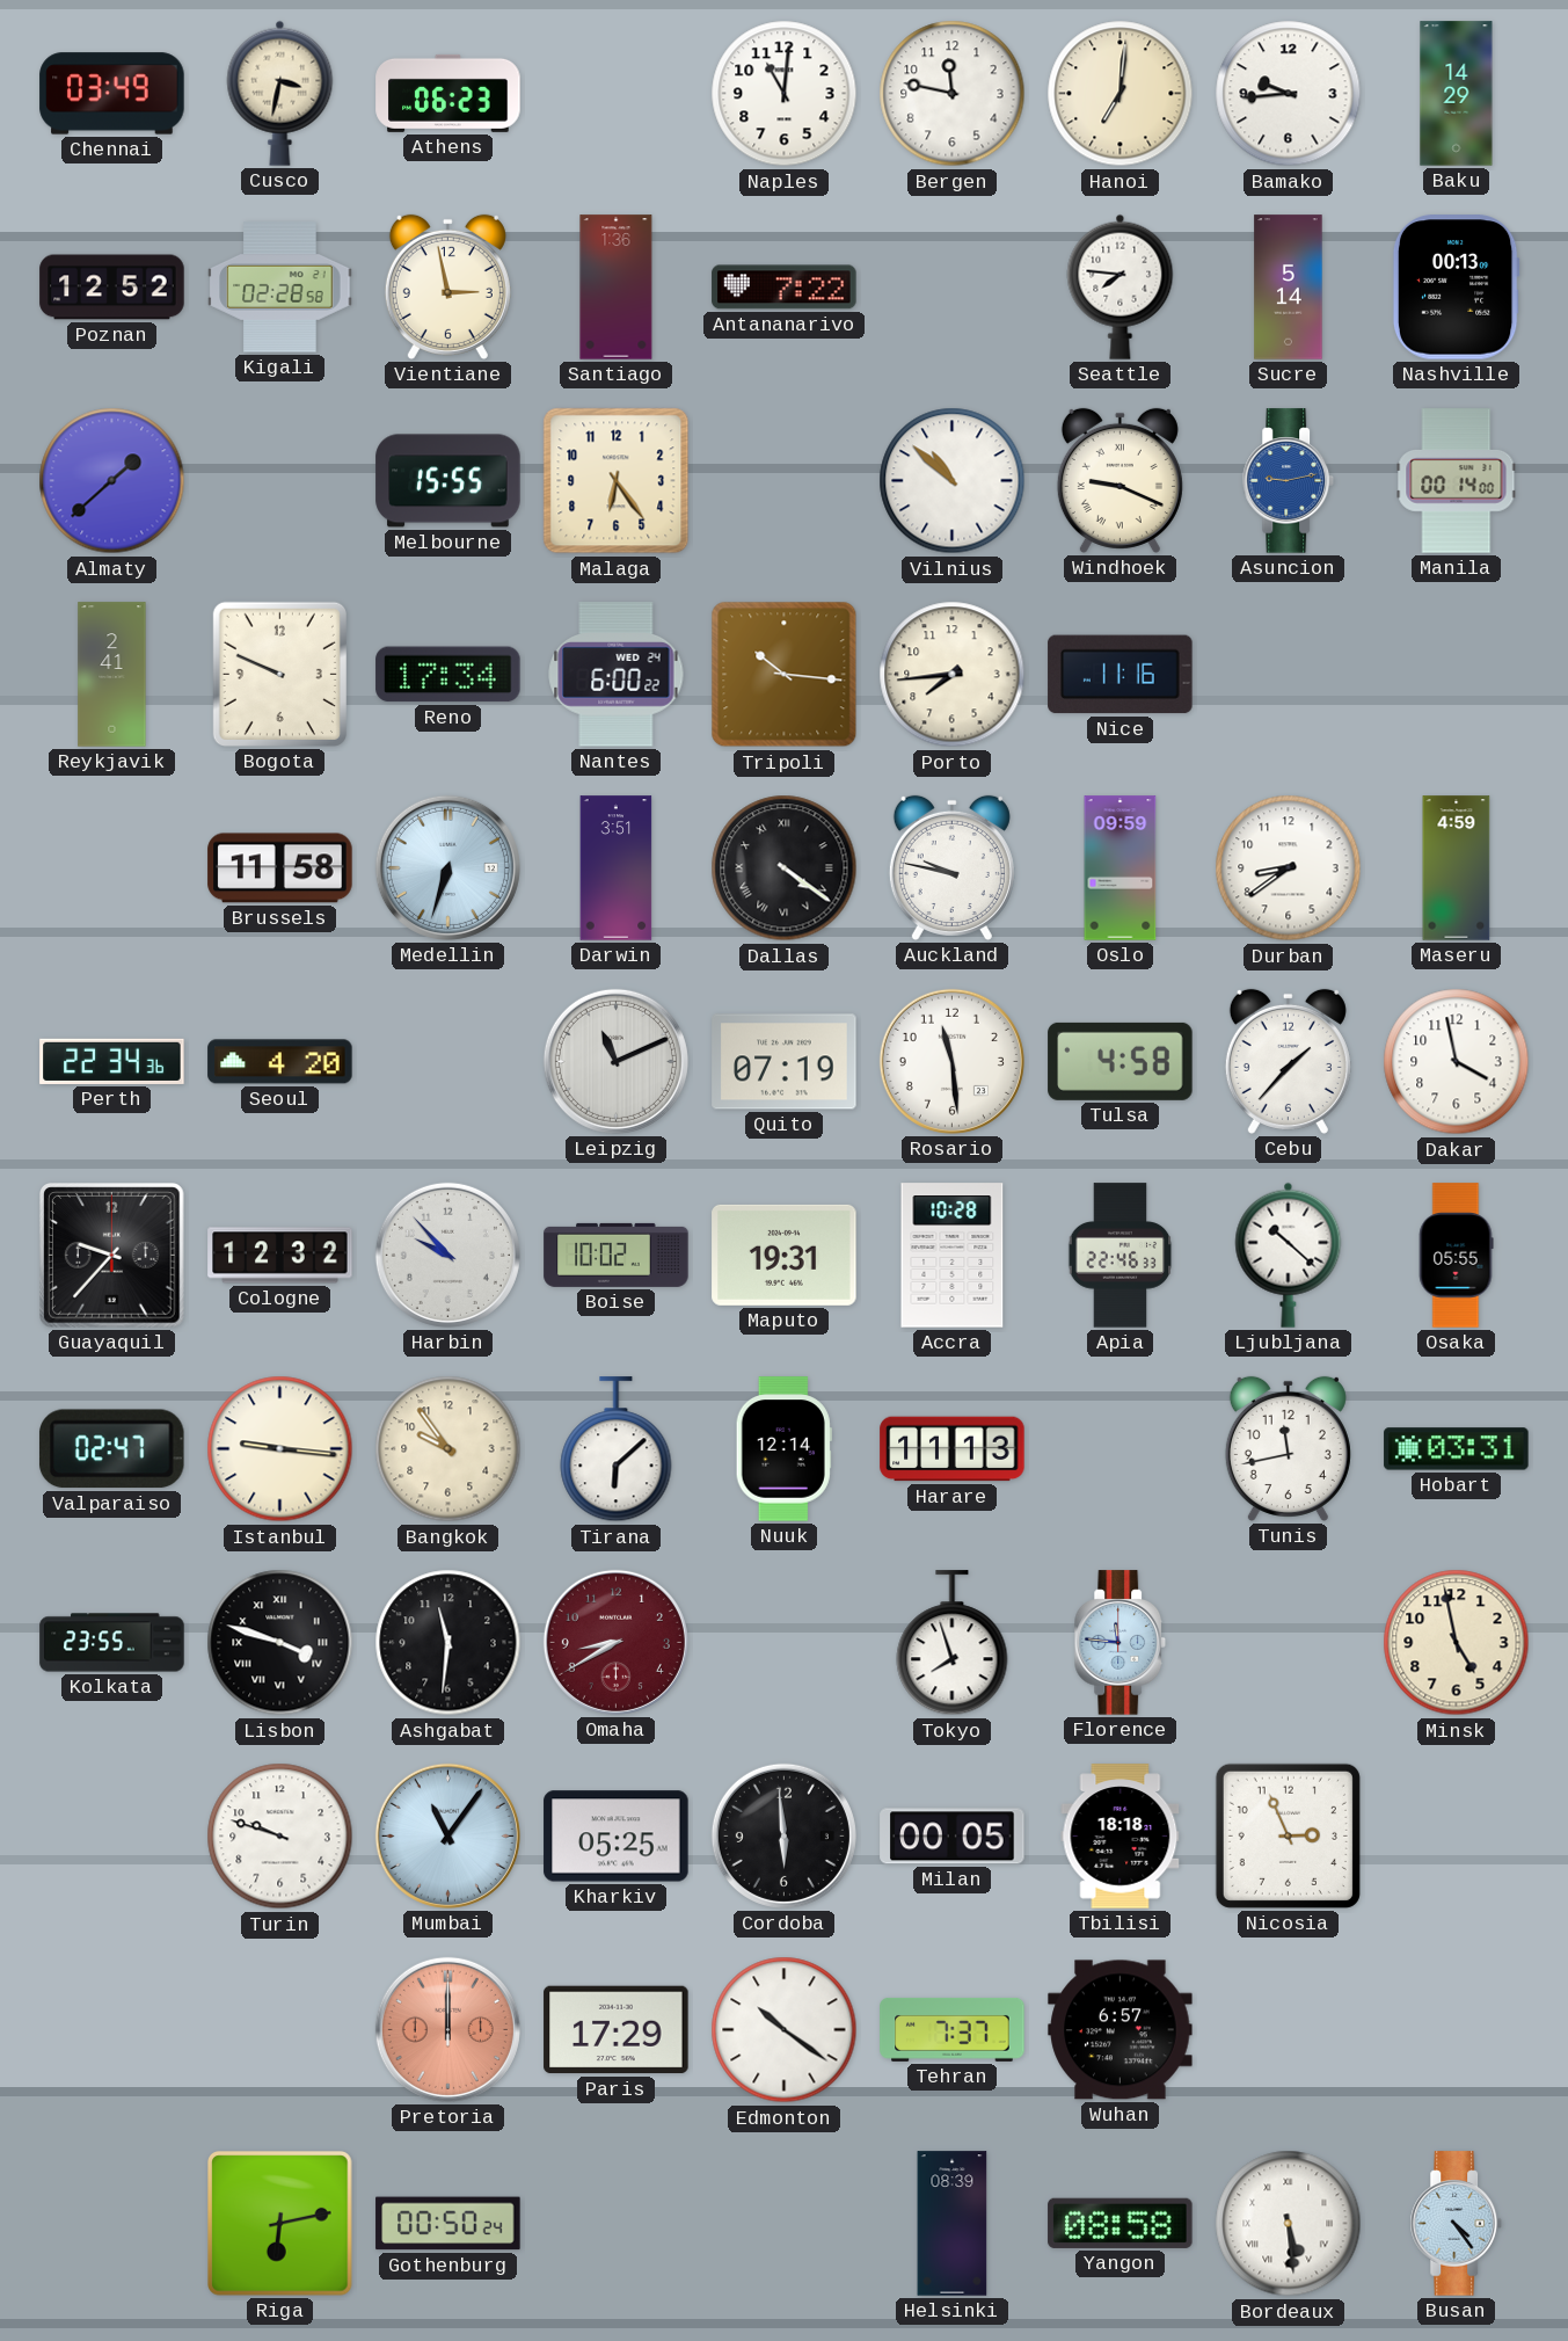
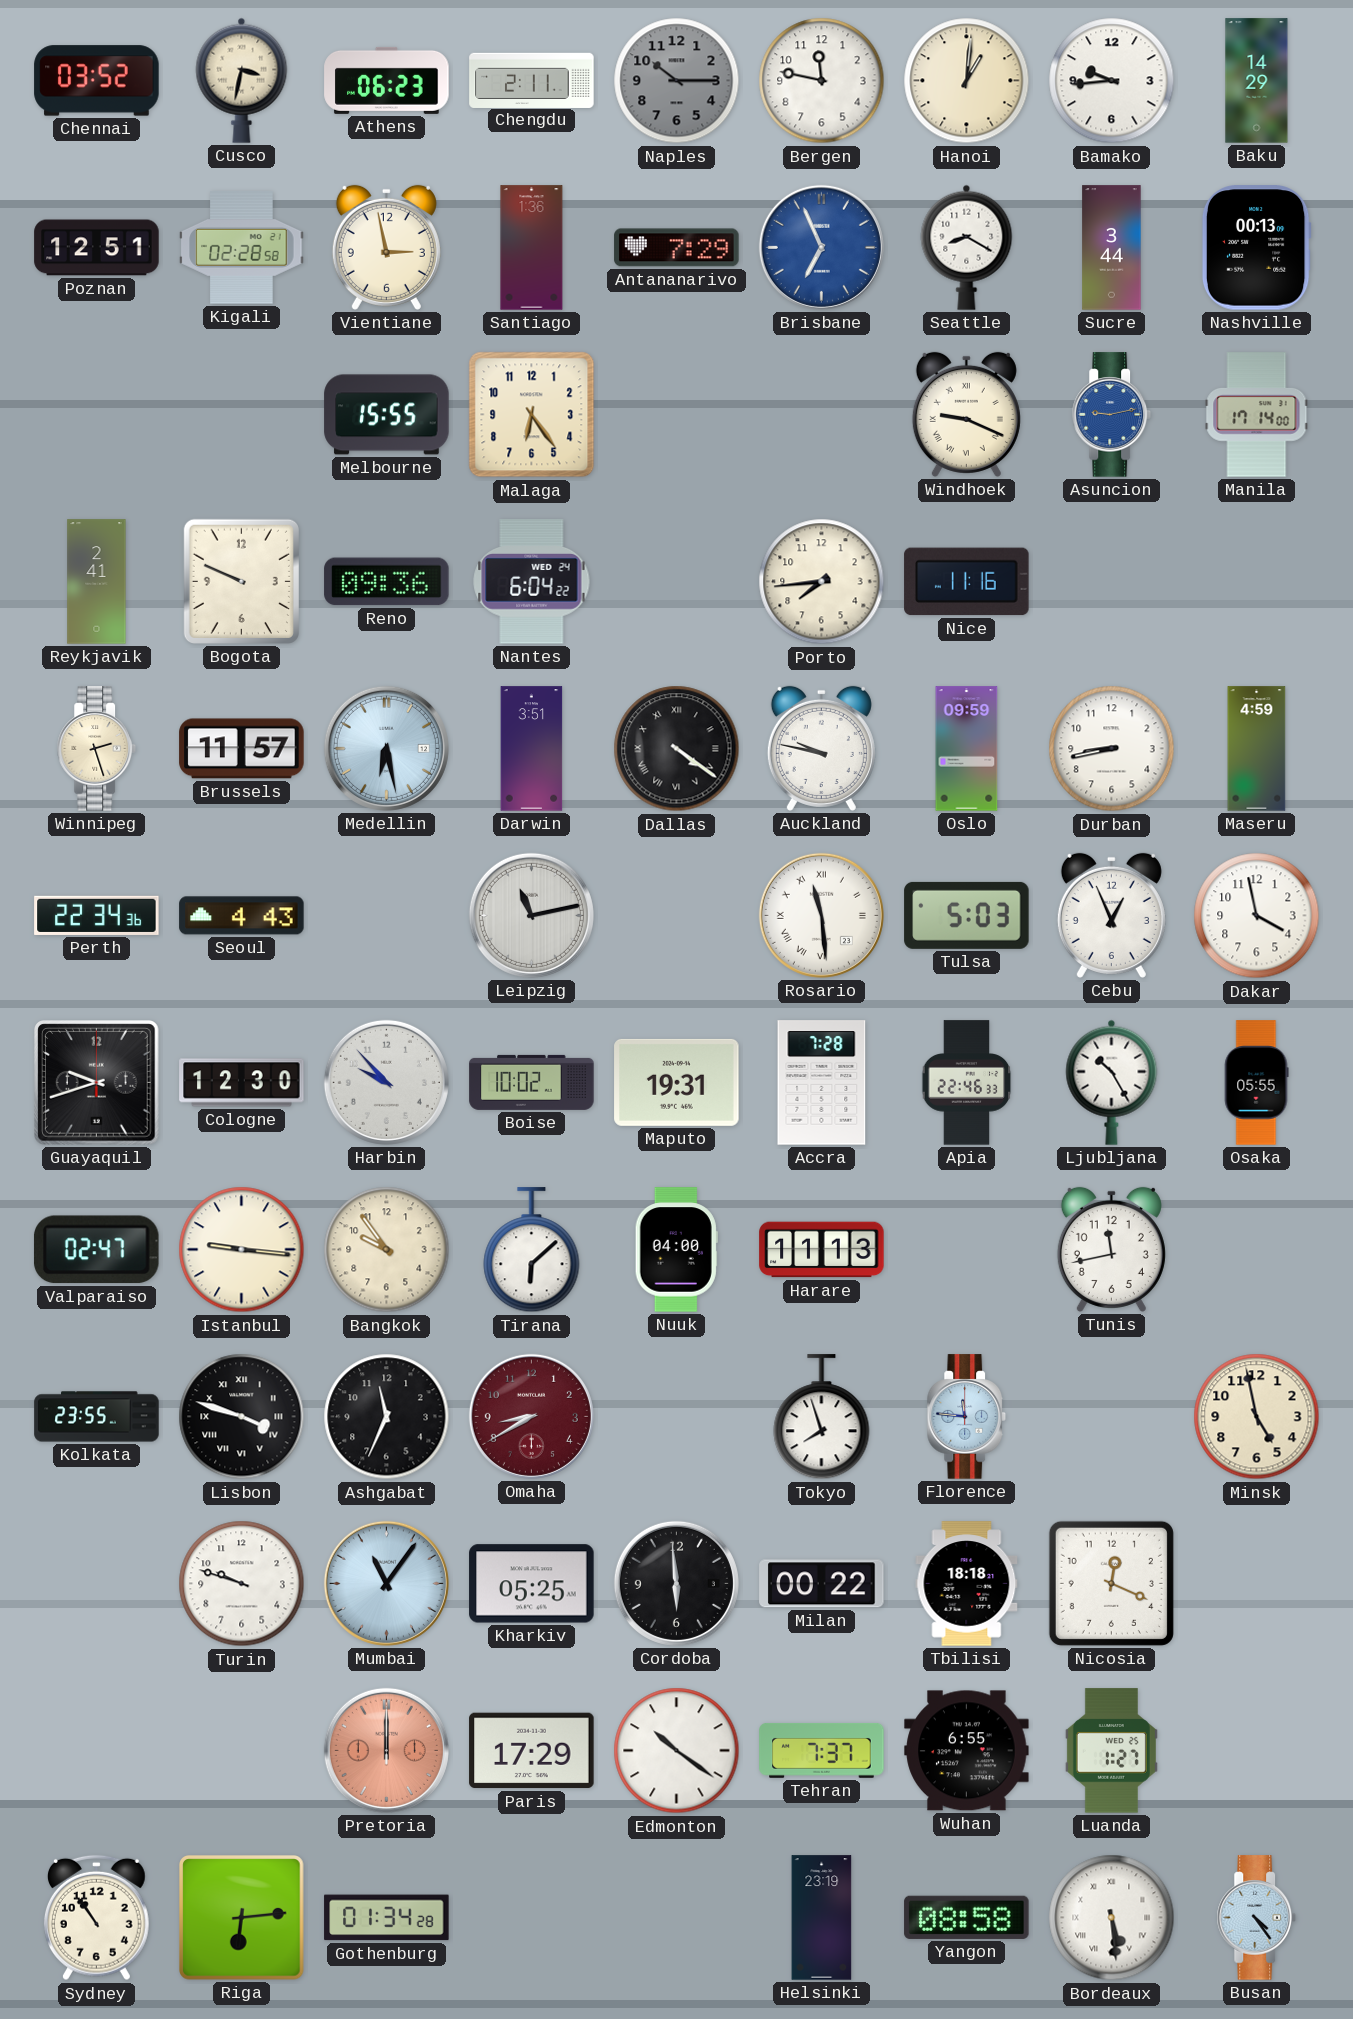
Chennai: 03:49 -> 03:52 (97, 81)
Chengdu: none -> 2:11 (532, 80)
Naples: 11:01 -> 10:15 (677, 81)
Naples dial: white -> grey (677, 81)
Hanoi: 7:01 -> 1:01 (967, 81)
Poznan: 12:52 -> 12:51 (97, 248)
Antananarivo: 7:22 -> 7:29 (677, 248)
Brisbane: none -> 6:56 (821, 247)
Seattle: 7:46 -> 8:20 (967, 247)
Sucre: 5:14 -> 3:44 (1112, 248)
Almaty: 1:38 -> none (112, 481)
Vilnius: 10:52 -> none (953, 481)
Manila: 00:14 -> 17:14 (1257, 415)
Reno: 17:34 -> 09:36 (387, 582)
Nantes: 6:00 -> 6:04 (532, 582)
Tripoli: 10:16 -> none (785, 675)
Winnipeg: none -> 2:27 (97, 749)
Brussels: 11:58 -> 11:57 (242, 749)
Medellin: 6:33 -> 6:28 (386, 748)
Durban: 8:39 -> 8:43 (1112, 749)
Seoul: 4:20 -> 4:43 (242, 916)
Leipzig: 11:11 -> 11:13 (531, 915)
Quito: 07:19 -> none (785, 1062)
Rosario numerals: Arabic -> Roman (821, 915)
Tulsa: 4:58 -> 5:03 (967, 915)
Cebu: 1:37 -> 12:56 (1111, 915)
Guayaquil: 9:37 -> 9:42 (97, 1083)
Cologne: 12:32 -> 12:30 (242, 1083)
Accra: 10:28 -> 7:28 (822, 1083)
Ljubljana: 10:22 -> 10:25 (1112, 1082)
Nuuk: 12:14 -> 04:00 (676, 1250)
Hobart: 03:31 -> none (1457, 1449)
Ashgabat: 11:31 -> 11:34 (387, 1417)
Milan: 00:05 -> 00:22 (822, 1584)
Nicosia: 2:56 -> 12:19 (1111, 1583)
Wuhan: 6:57 -> 6:55 (967, 1751)
Luanda: none -> 1:27 (1111, 1751)
Sydney: none -> 10:54 (96, 1918)
Riga: 6:13 -> 6:14 (242, 1918)
Gothenburg: 00:50 -> 01:34 (387, 1918)
Helsinki: 08:39 -> 23:19 (822, 1918)
